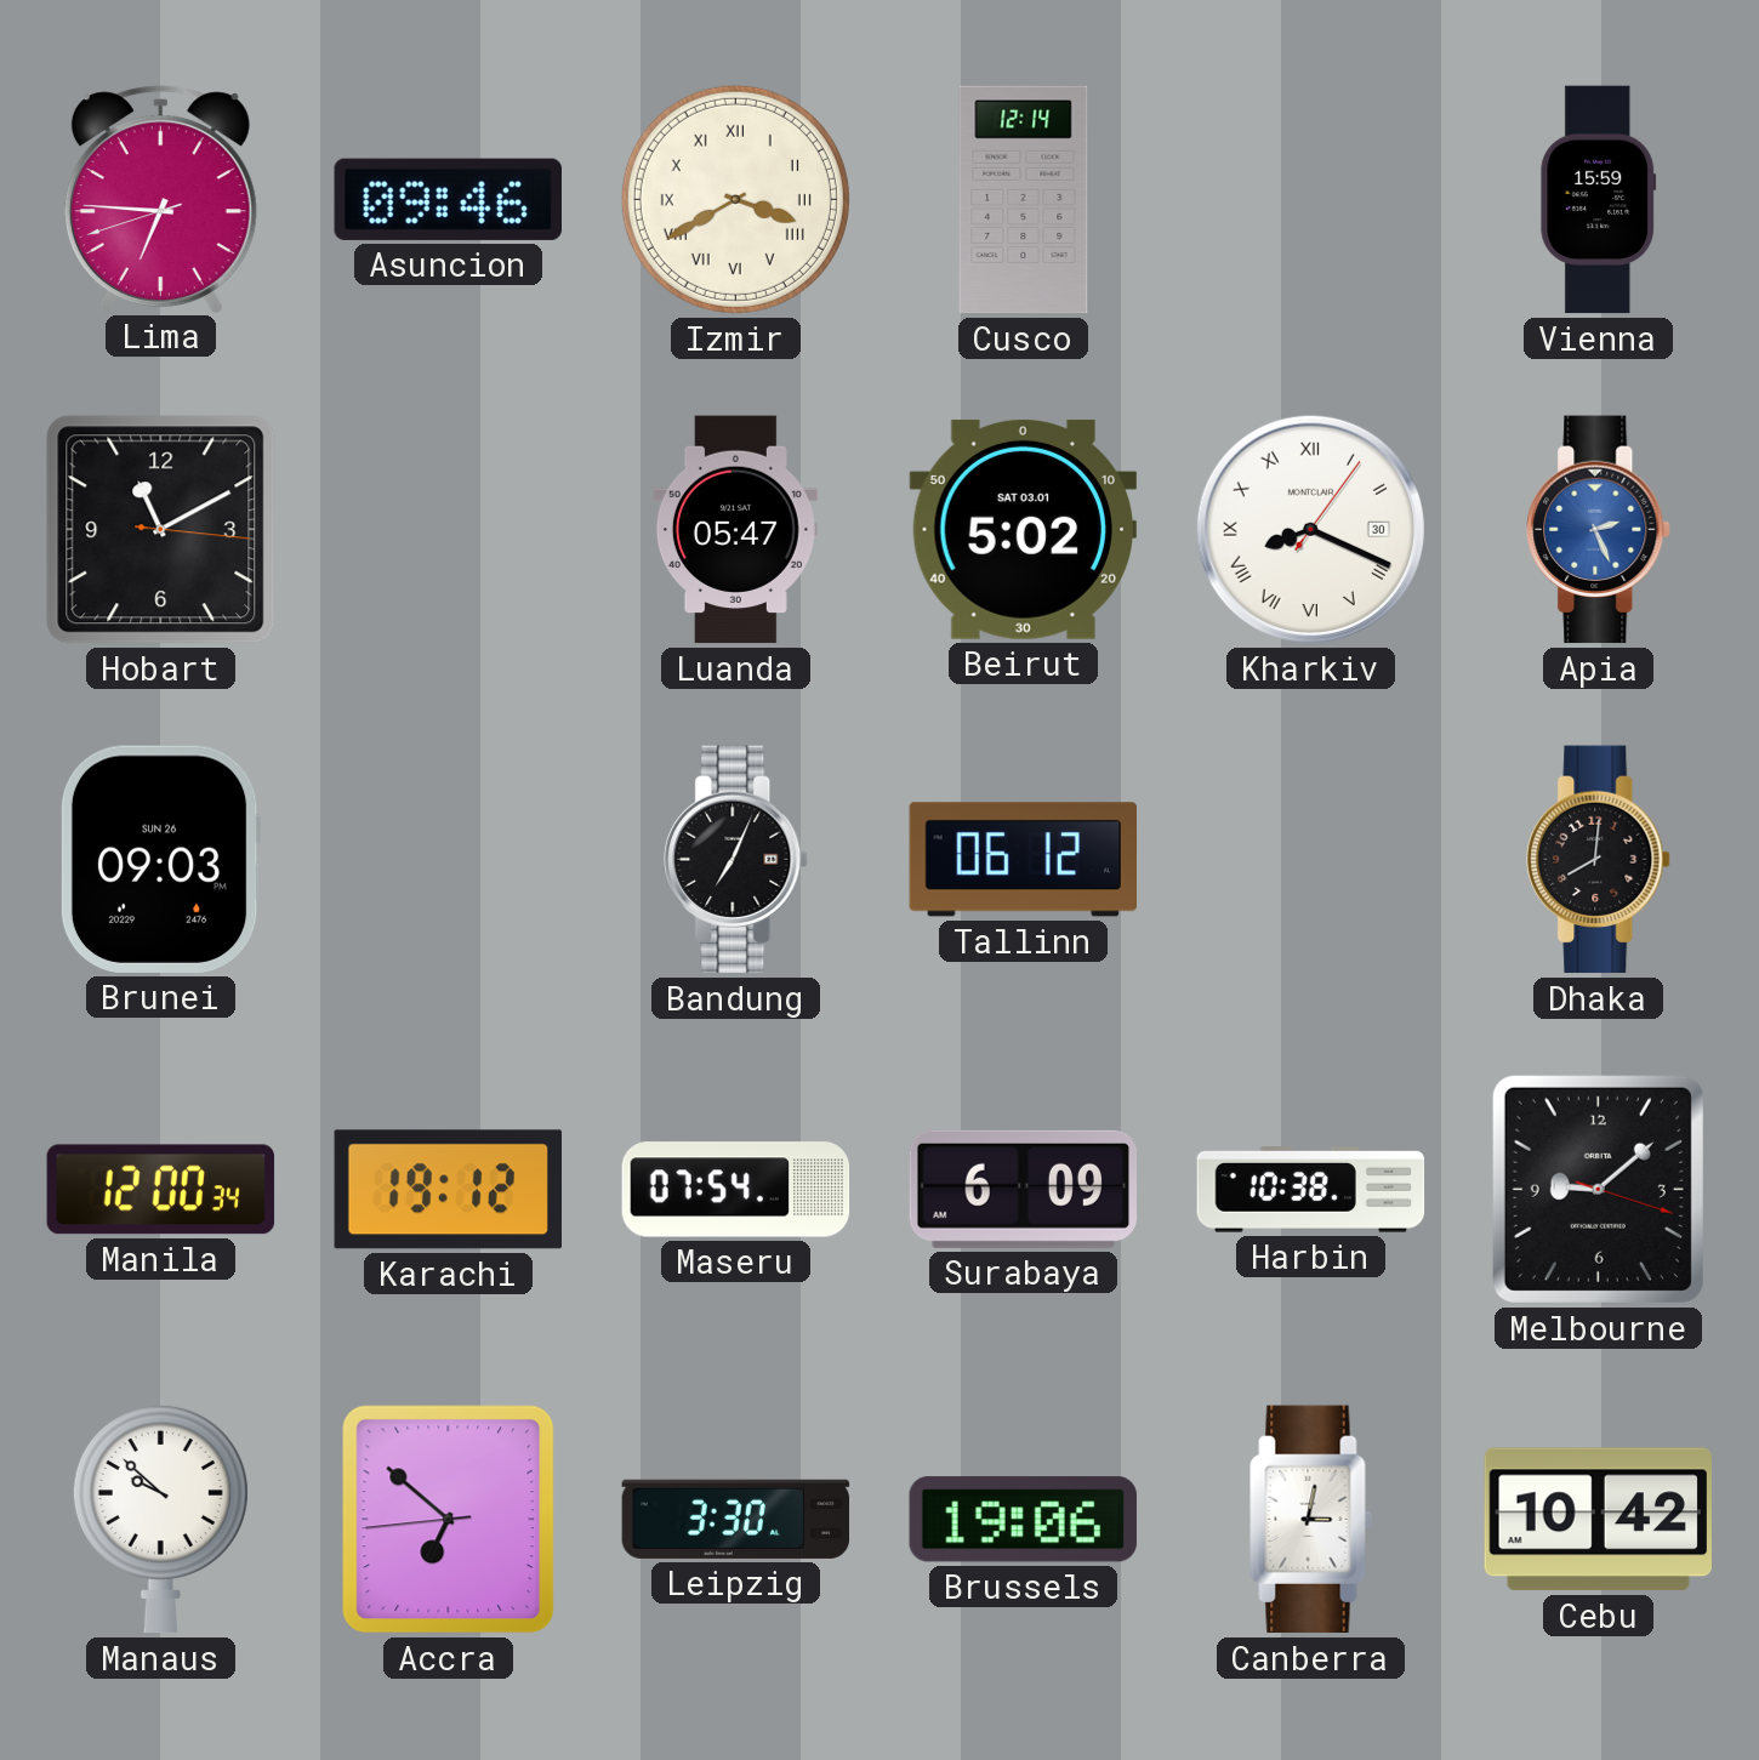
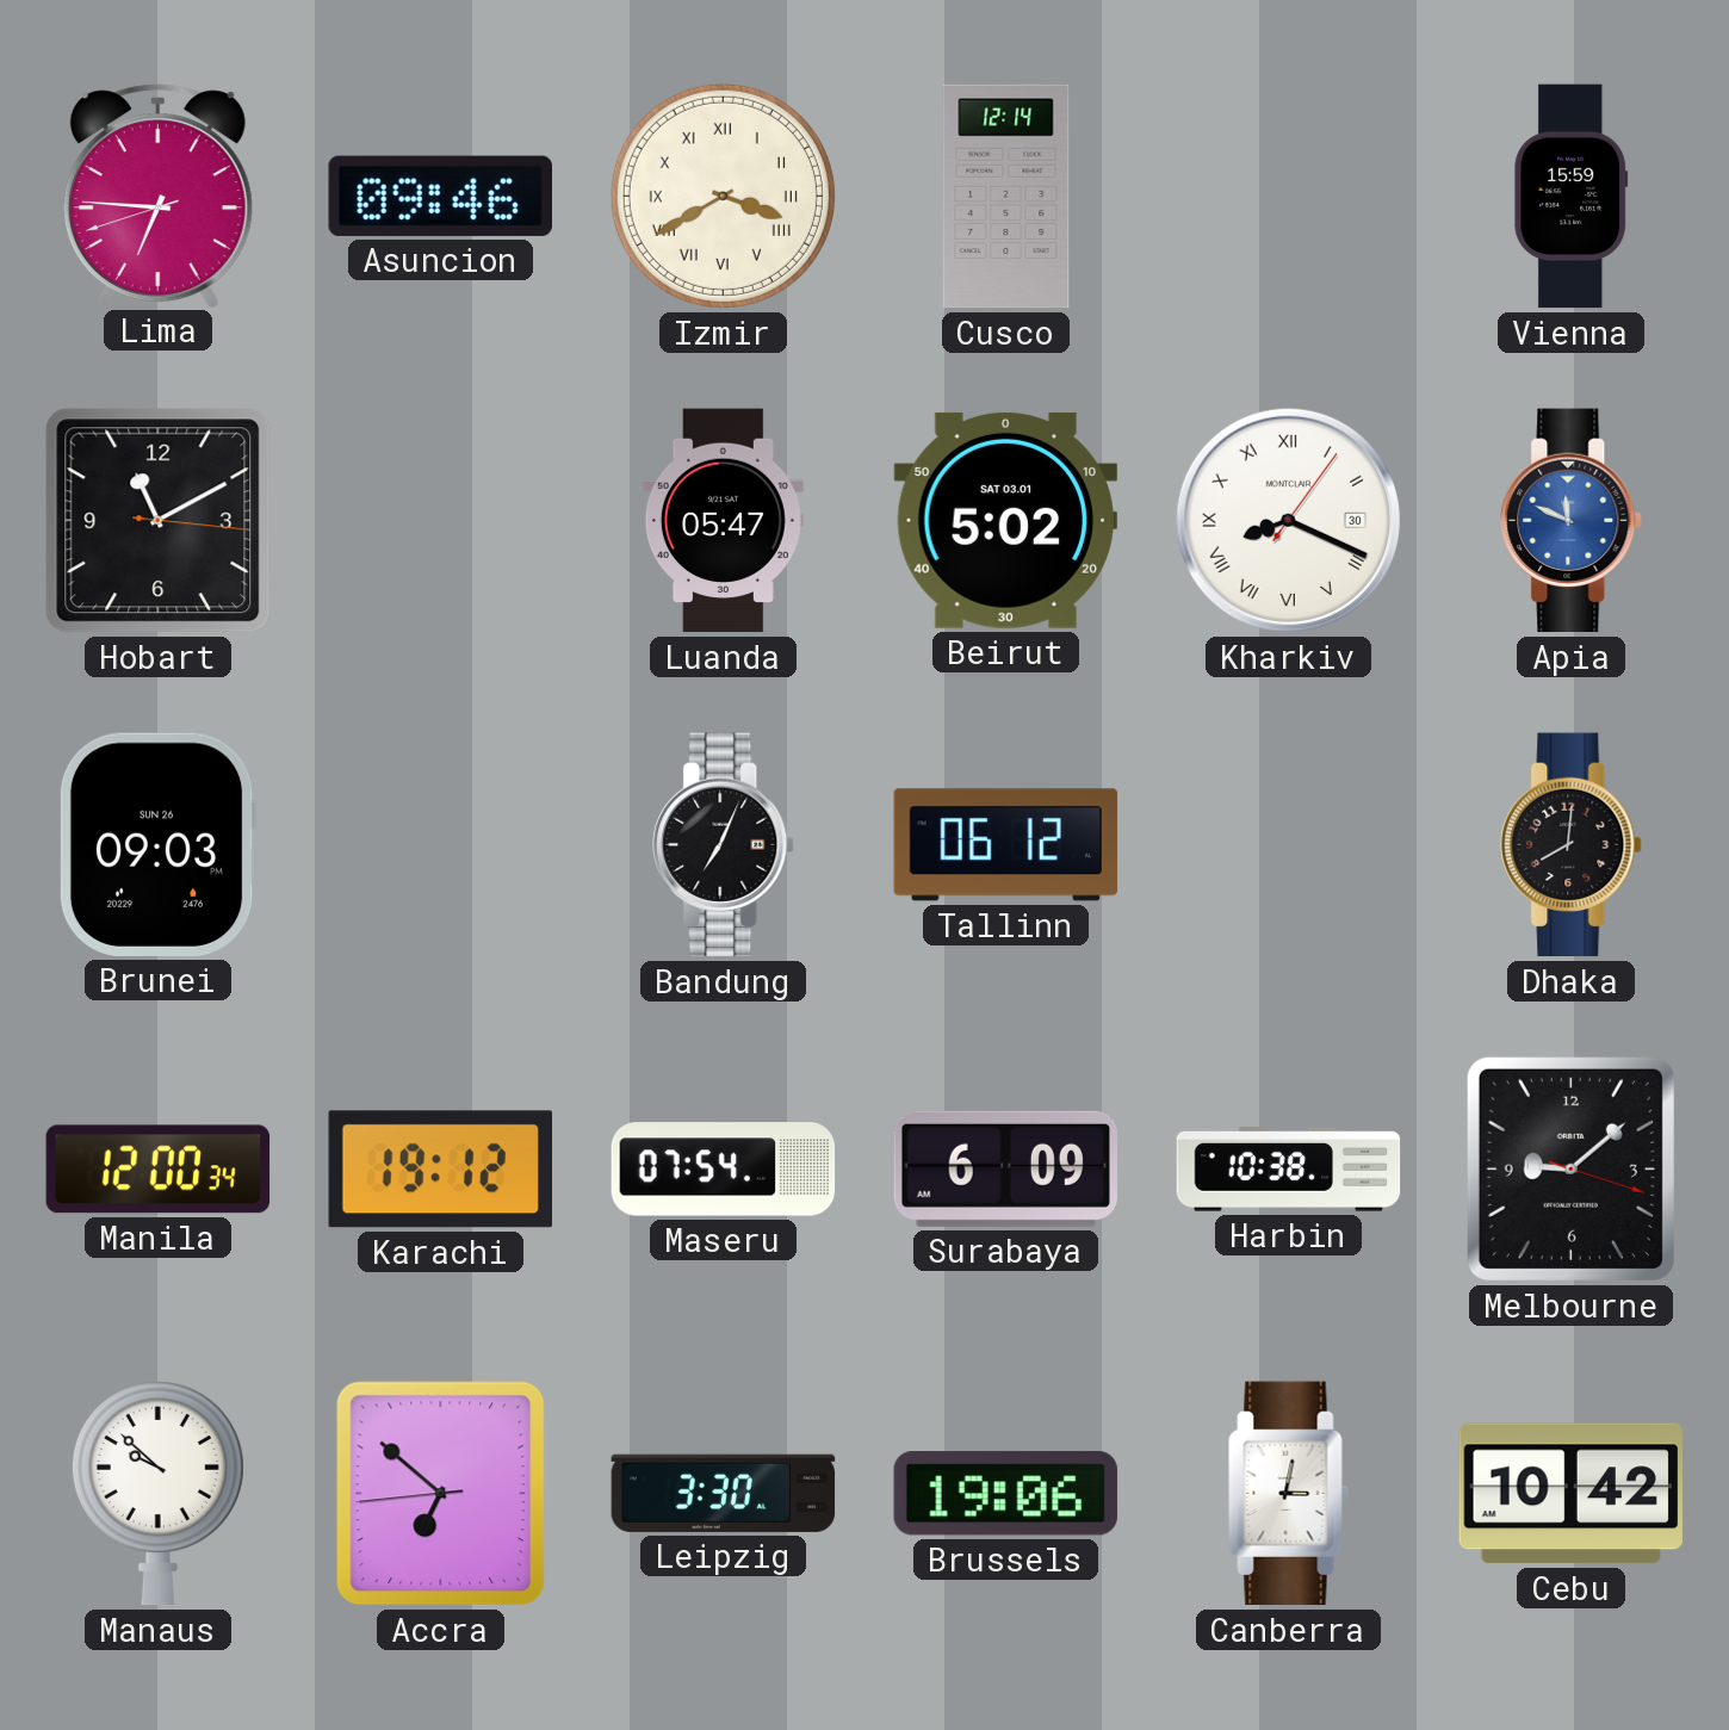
Apia: 2:26 -> 11:49 (1572, 521)
